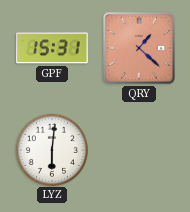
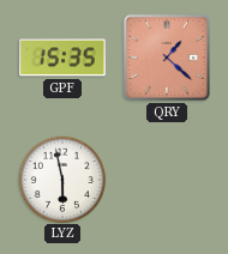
GPF: 15:31 -> 15:35 (62, 58)
LYZ: 6:01 -> 5:58 (61, 179)
